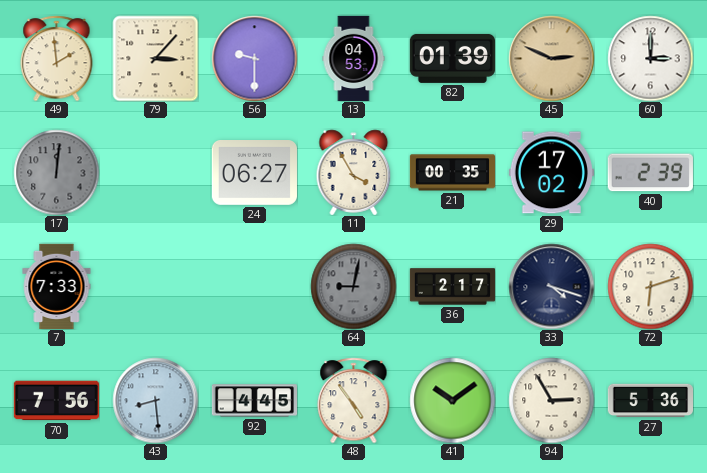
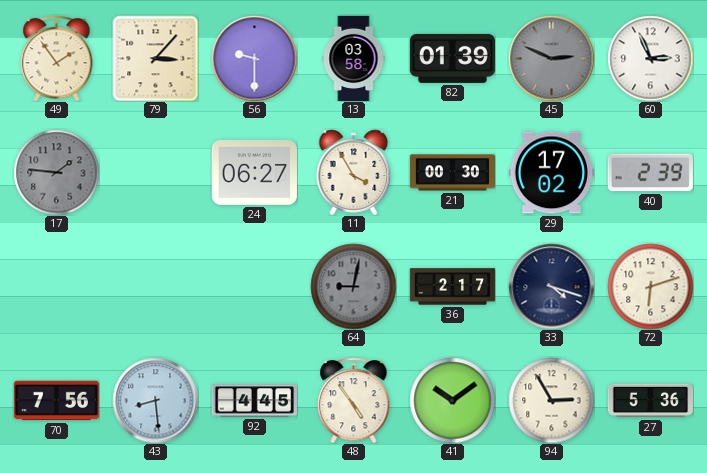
49: 1:59 -> 1:54 (57, 58)
13: 04:53 -> 03:58 (354, 58)
45 dial: champagne -> grey (551, 58)
60: 3:00 -> 2:56 (650, 58)
17: 12:01 -> 1:46 (56, 172)
21: 00:35 -> 00:30 (452, 173)
7: 7:33 -> none (57, 286)
